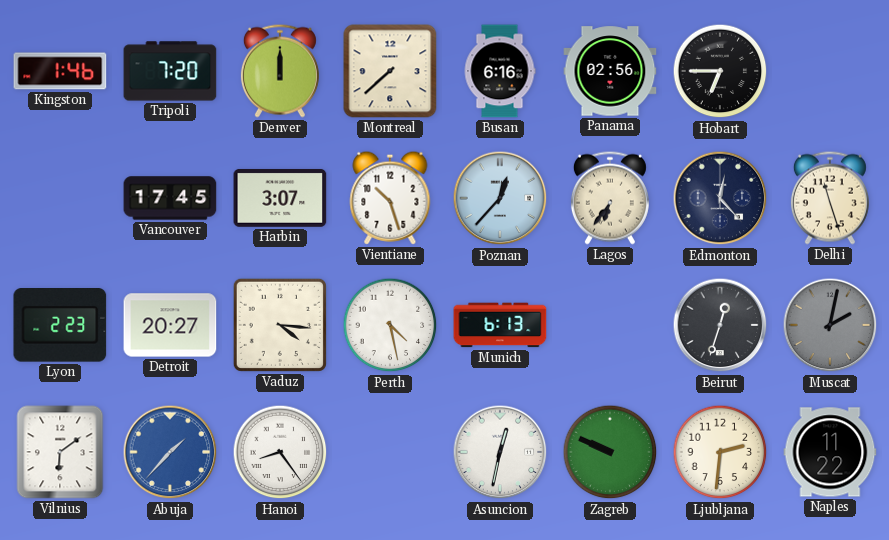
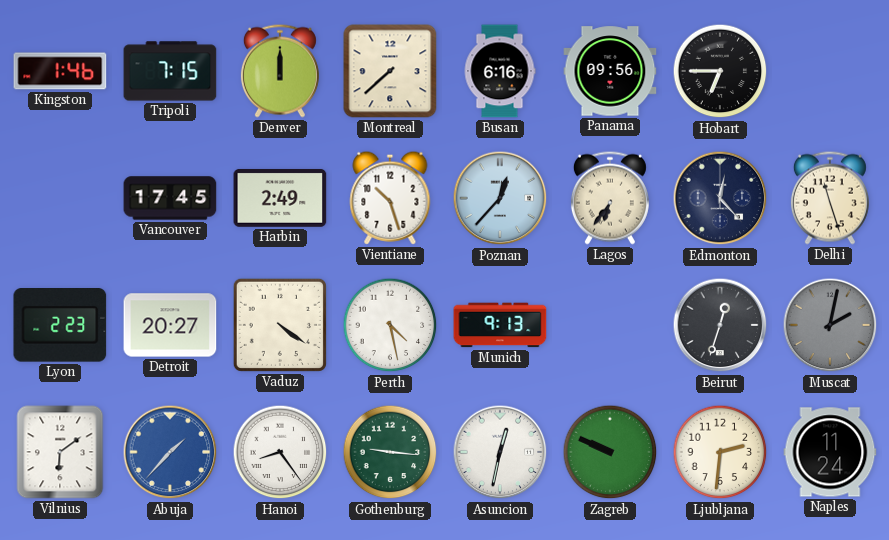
Tripoli: 7:20 -> 7:15 (170, 71)
Panama: 02:56 -> 09:56 (610, 71)
Harbin: 3:07 -> 2:49 (280, 198)
Vaduz: 4:16 -> 4:21 (280, 325)
Munich: 6:13 -> 9:13 (500, 325)
Gothenburg: none -> 9:16 (390, 452)
Naples: 11:22 -> 11:24 (830, 452)
